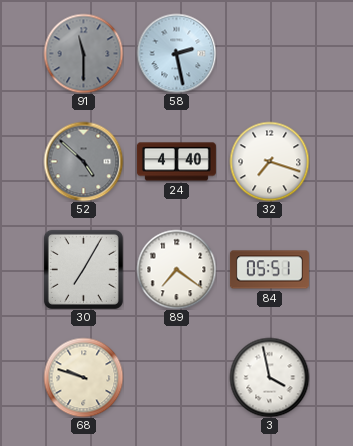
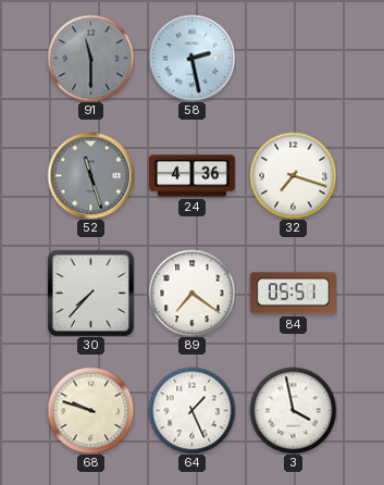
52: 4:52 -> 11:27 (90, 175)
24: 4:40 -> 4:36 (191, 176)
30: 7:05 -> 7:37 (90, 293)
64: none -> 1:26 (191, 410)
